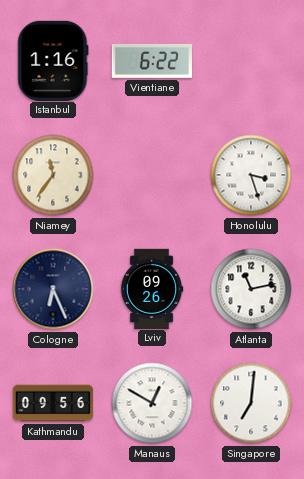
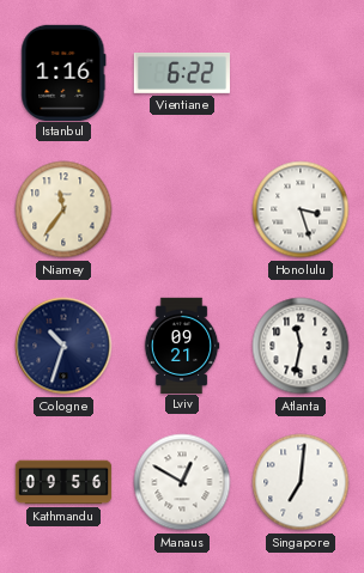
Cologne: 6:26 -> 10:33 (63, 346)
Lviv: 09:26 -> 09:21 (182, 345)
Atlanta: 11:13 -> 11:32 (301, 346)
